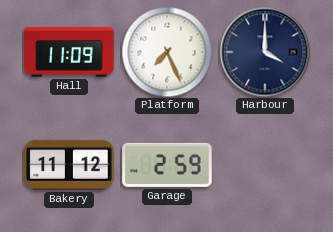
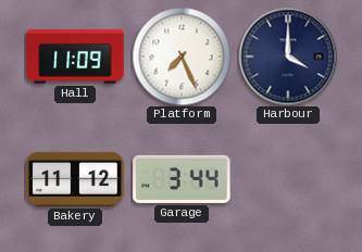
Garage: 2:59 -> 3:44 (182, 179)
